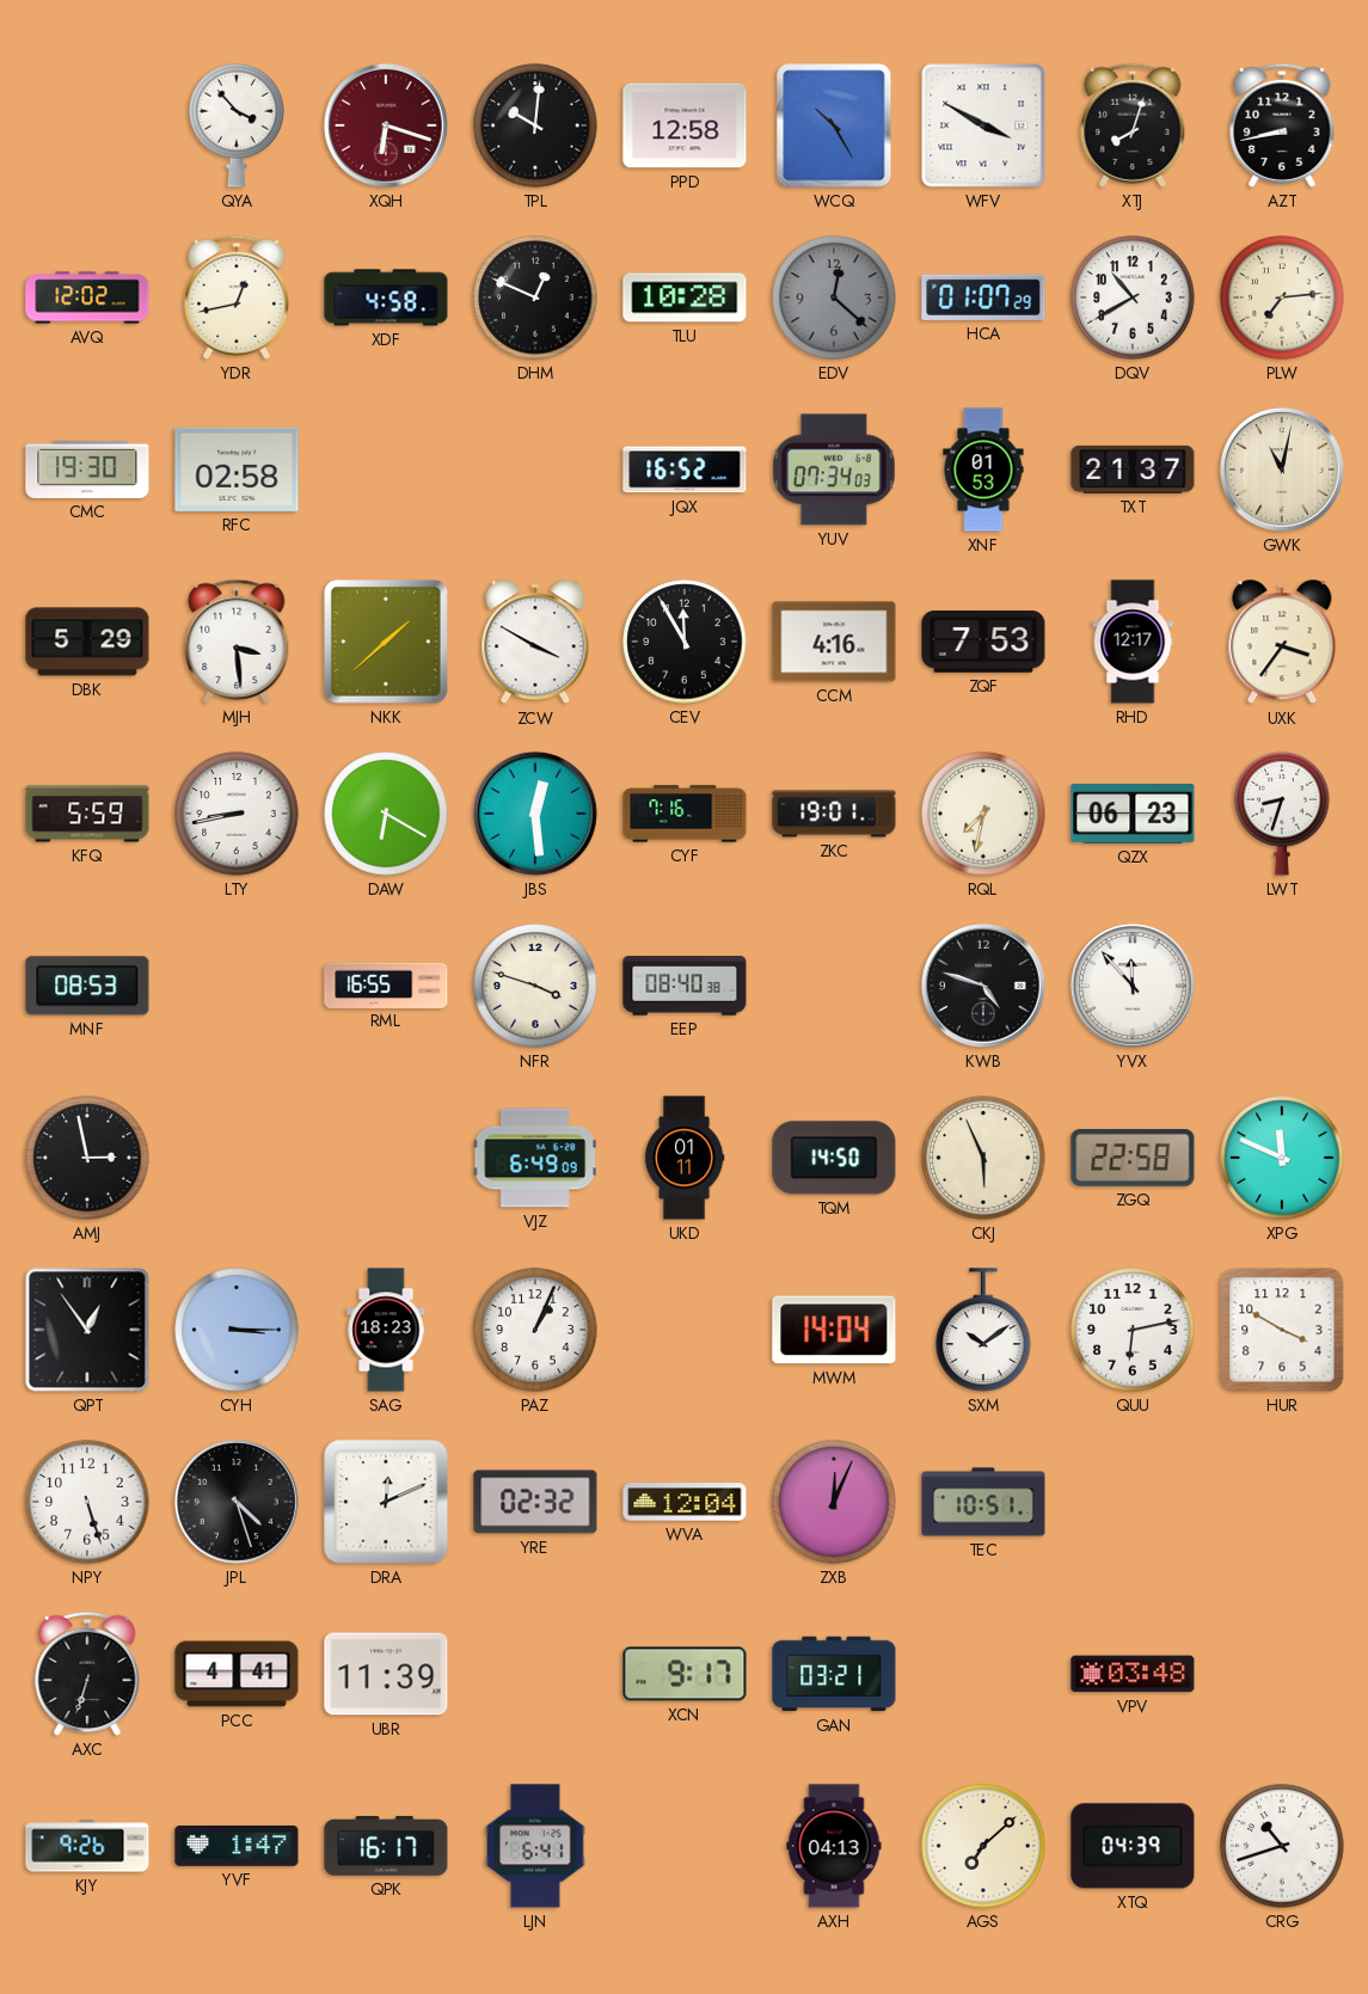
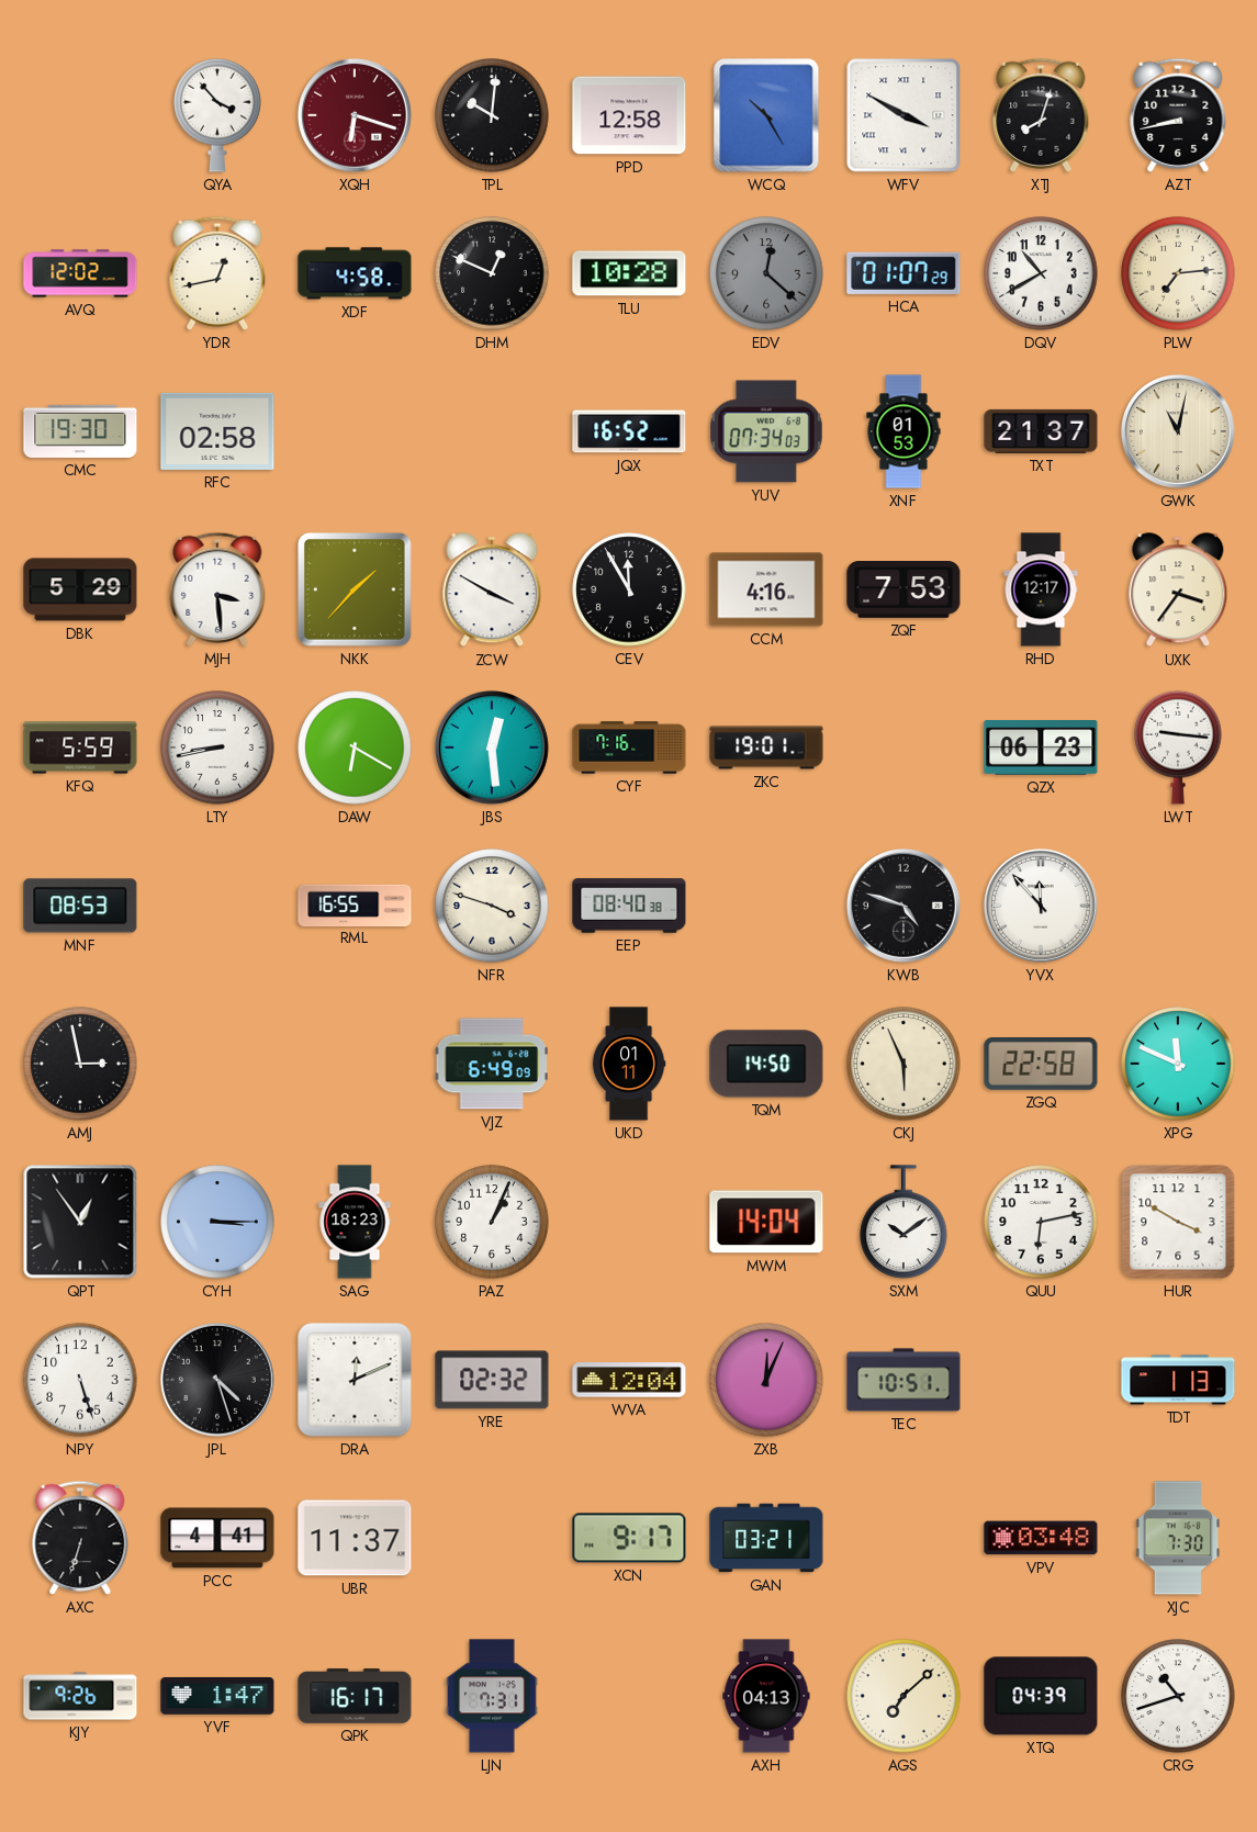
NKK: 1:38 -> 1:37 (356, 591)
RQL: 7:32 -> none (983, 814)
LWT: 8:33 -> 9:16 (1178, 748)
TDT: none -> 1:13 (1178, 1380)
UBR: 11:39 -> 11:37 (355, 1538)
XJC: none -> 7:30 (1178, 1538)
LJN: 6:41 -> 7:31 (492, 1696)
